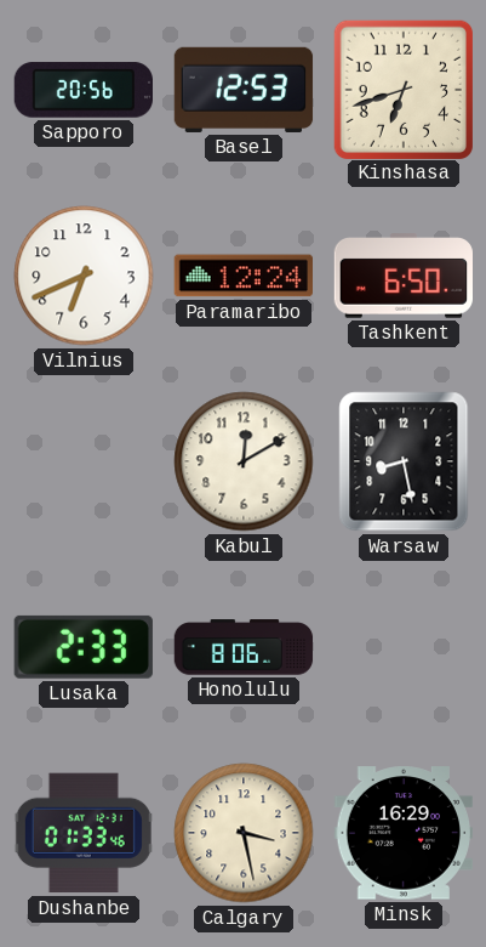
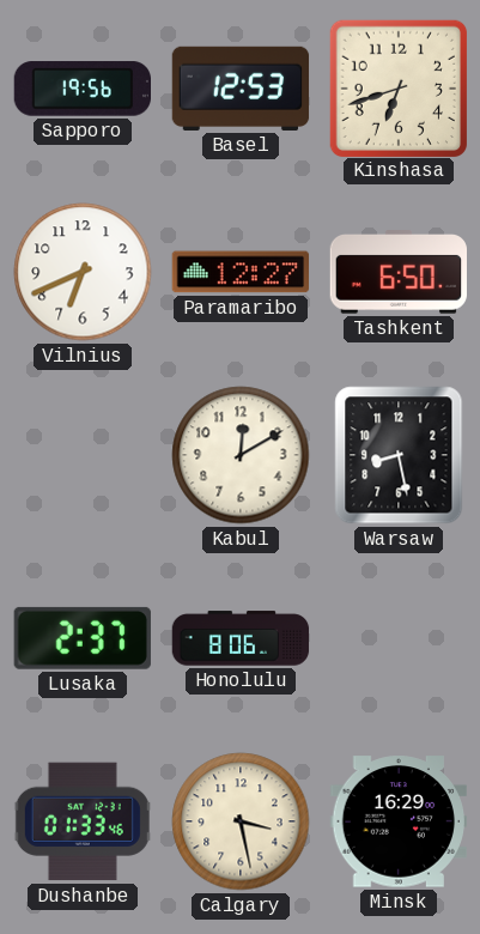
Sapporo: 20:56 -> 19:56 (81, 89)
Paramaribo: 12:24 -> 12:27 (239, 272)
Lusaka: 2:33 -> 2:37 (83, 638)
